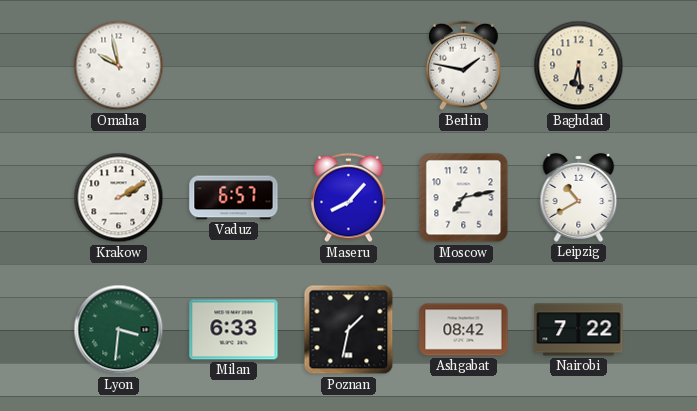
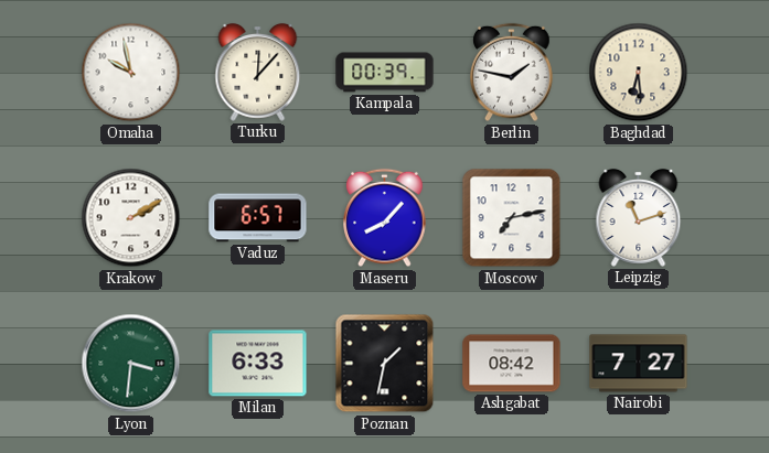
Turku: none -> 12:07 (258, 72)
Kampala: none -> 00:39 (385, 73)
Leipzig: 10:40 -> 11:12 (639, 217)
Nairobi: 7:22 -> 7:27 (639, 364)
